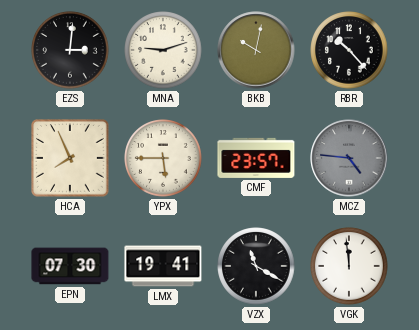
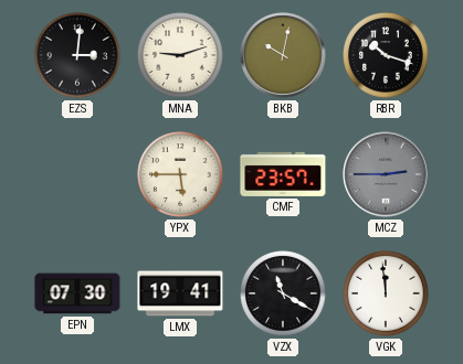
RBR: 10:23 -> 10:18 (386, 55)
HCA: 7:56 -> none (71, 159)
MCZ: 4:46 -> 2:45 (386, 174)
